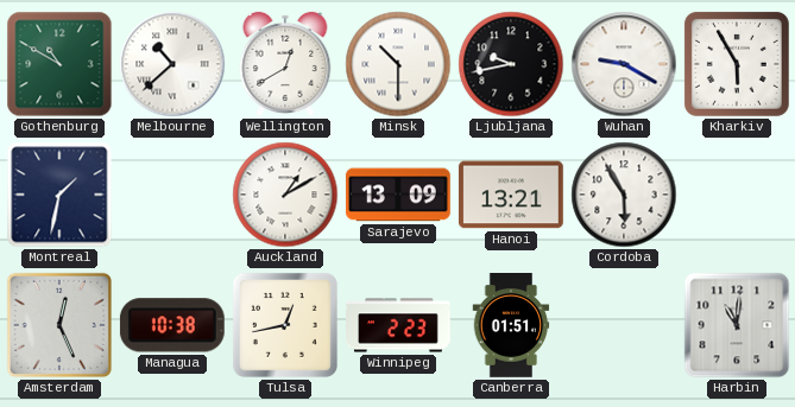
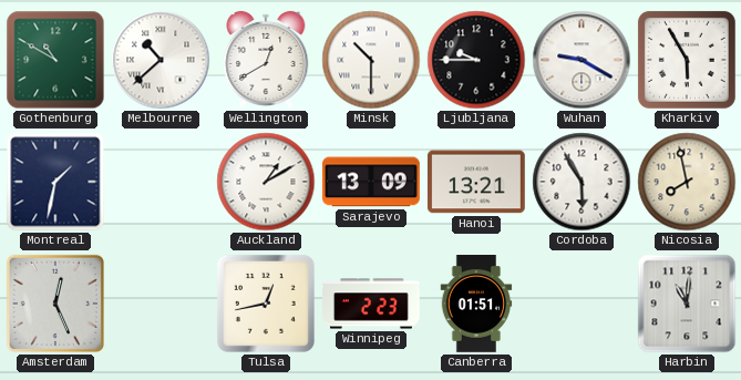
Ljubljana: 9:43 -> 9:45 (476, 60)
Nicosia: none -> 7:58 (687, 182)
Managua: 10:38 -> none (172, 325)
